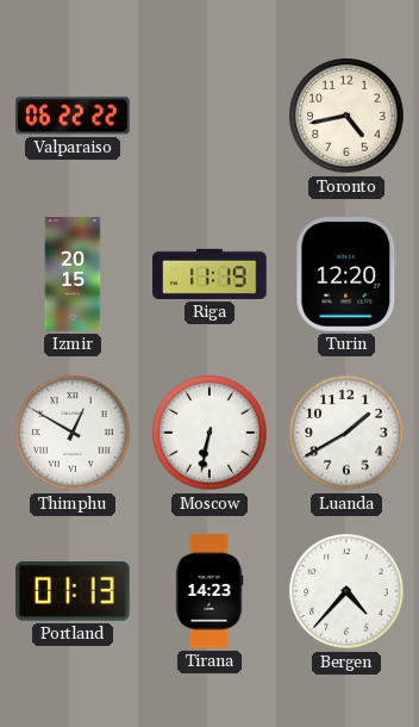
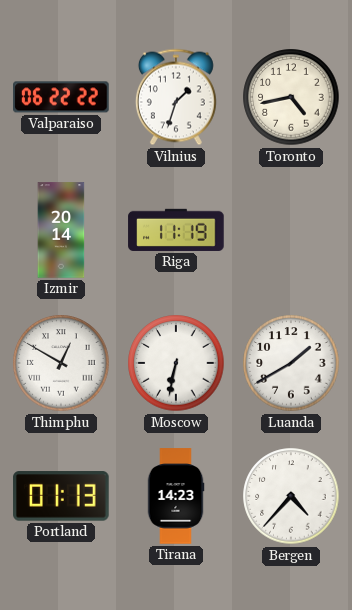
Vilnius: none -> 1:33 (176, 97)
Izmir: 20:15 -> 20:14 (61, 230)
Turin: 12:20 -> none (346, 274)
